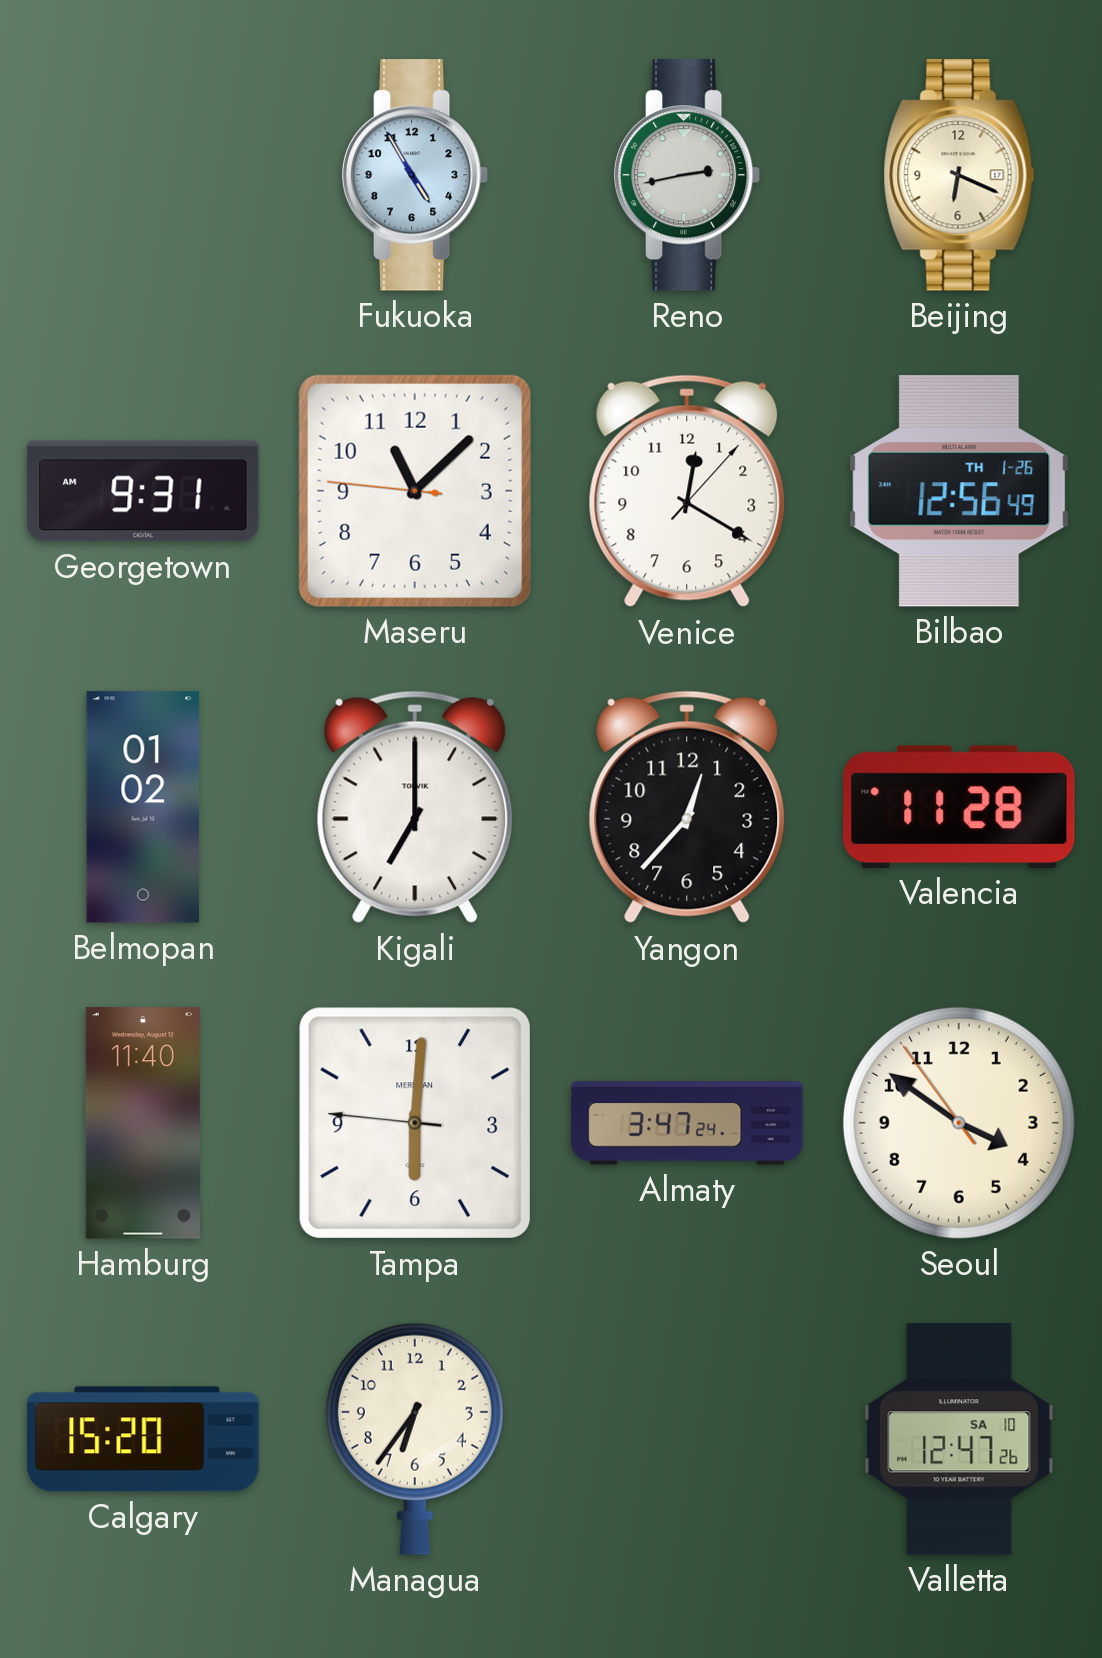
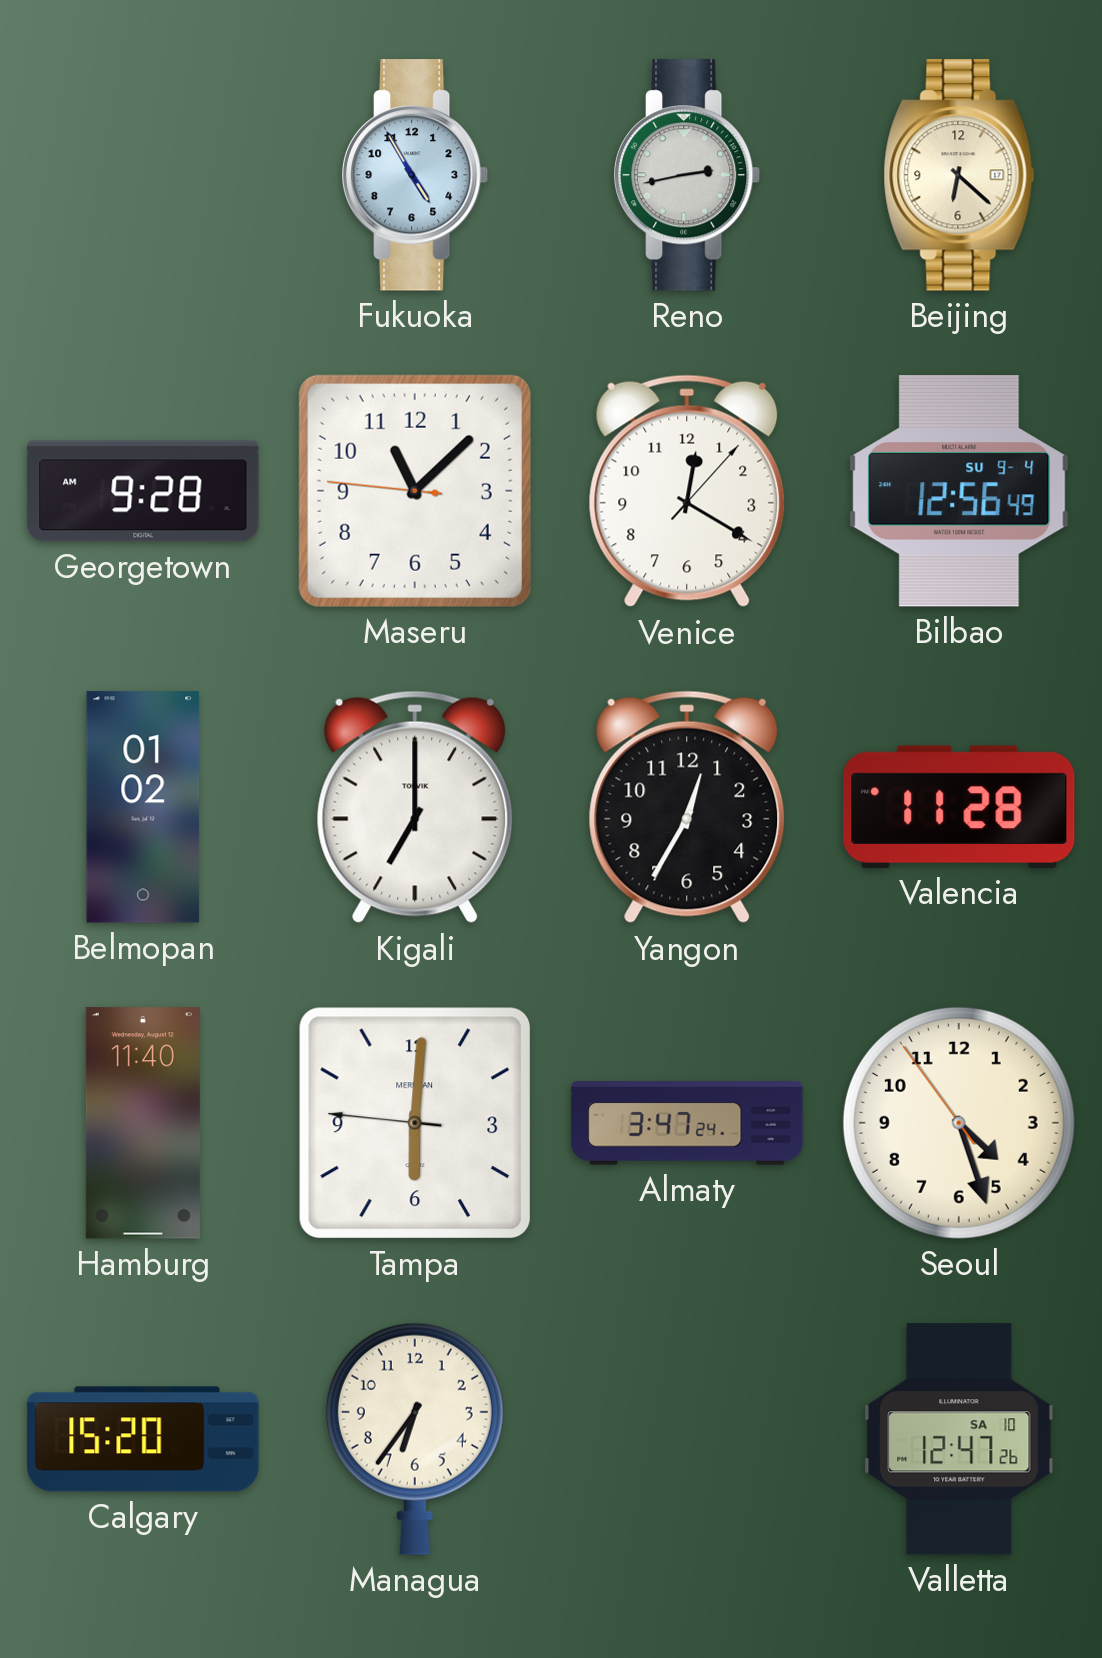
Beijing: 6:19 -> 6:22 (959, 175)
Georgetown: 9:31 -> 9:28 (143, 491)
Bilbao date: TH 1-26 -> SU 9-4 (959, 492)
Yangon: 12:37 -> 12:35 (687, 807)
Seoul: 3:50 -> 4:26 (959, 1123)
